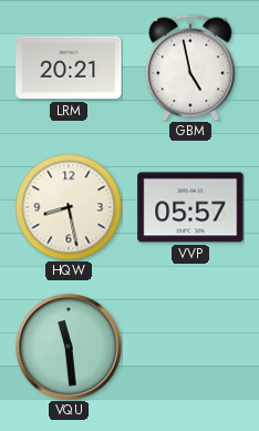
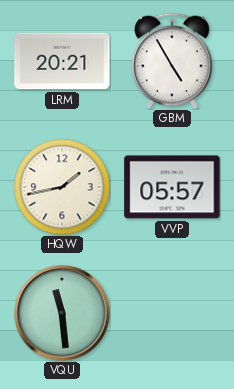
GBM: 4:58 -> 4:55 (172, 61)
HQW: 8:28 -> 1:43 (62, 187)
